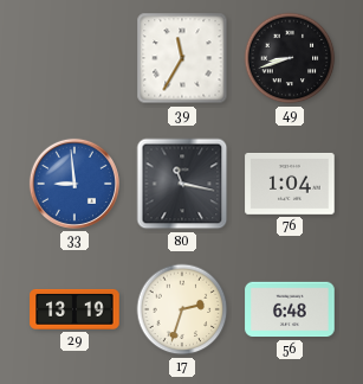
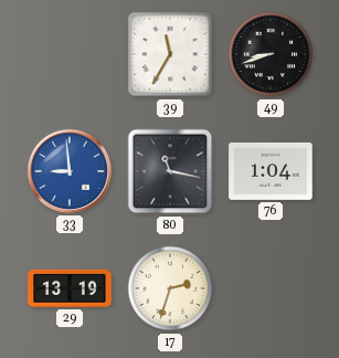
56: 6:48 -> none (290, 309)
